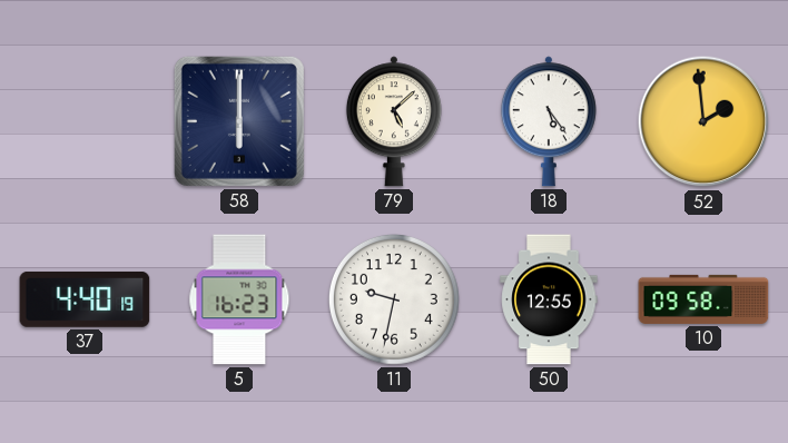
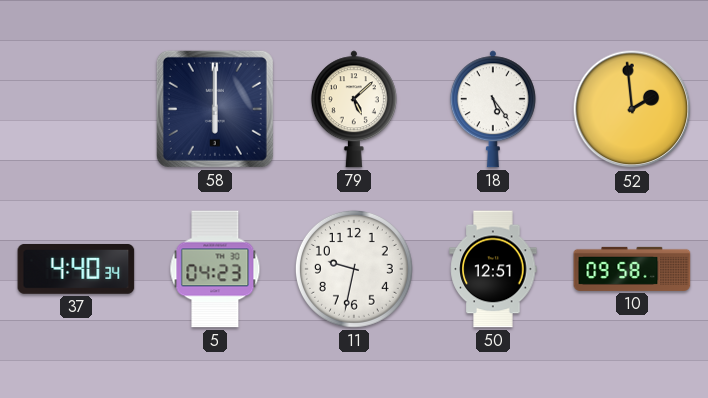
37: 4:40:19 -> 4:40:34 (76, 269)
5: 16:23 -> 04:23 (215, 269)
50: 12:55 -> 12:51 (493, 269)
